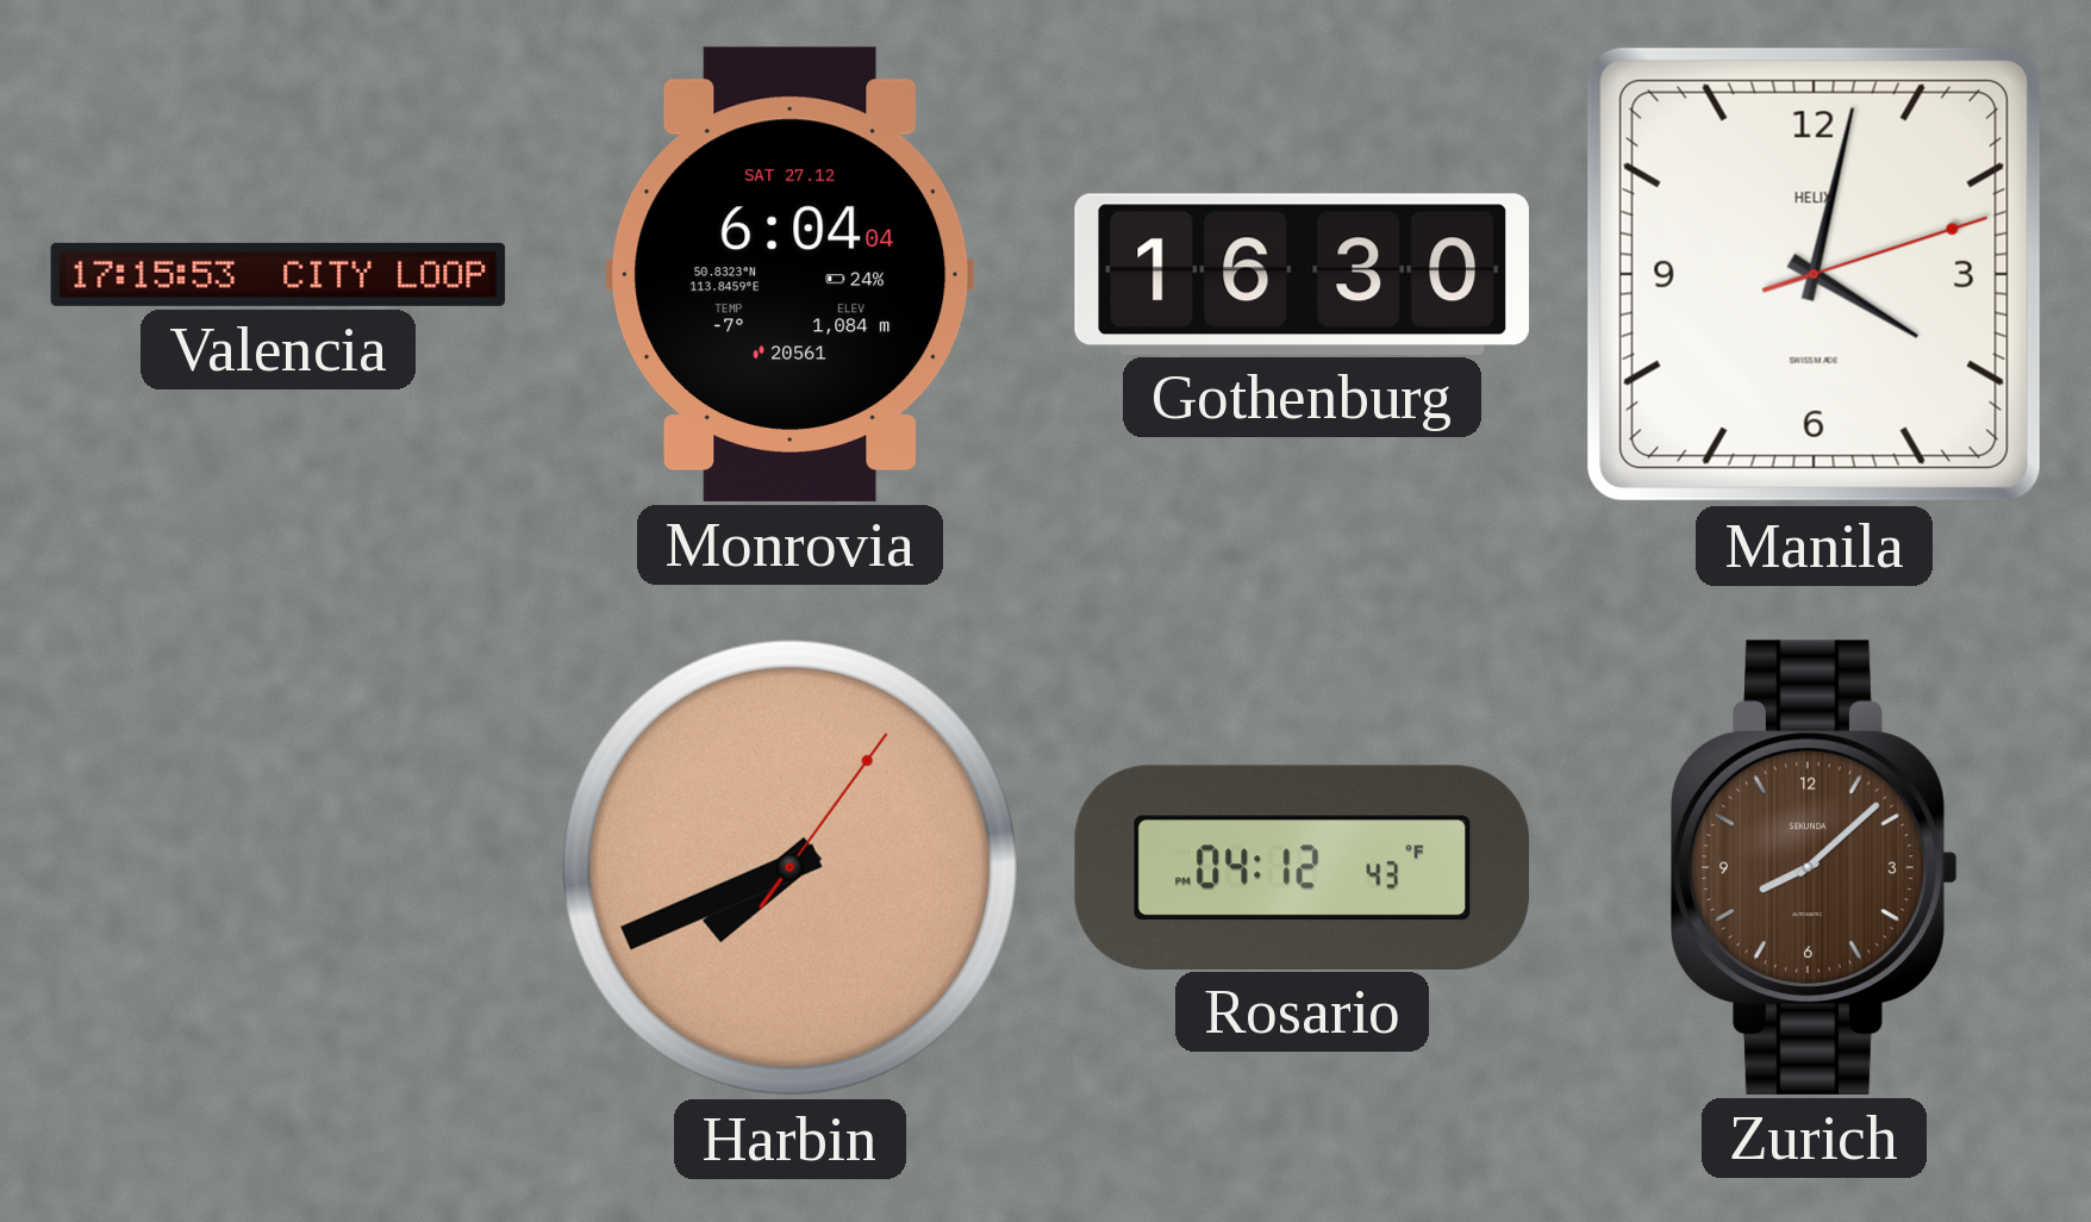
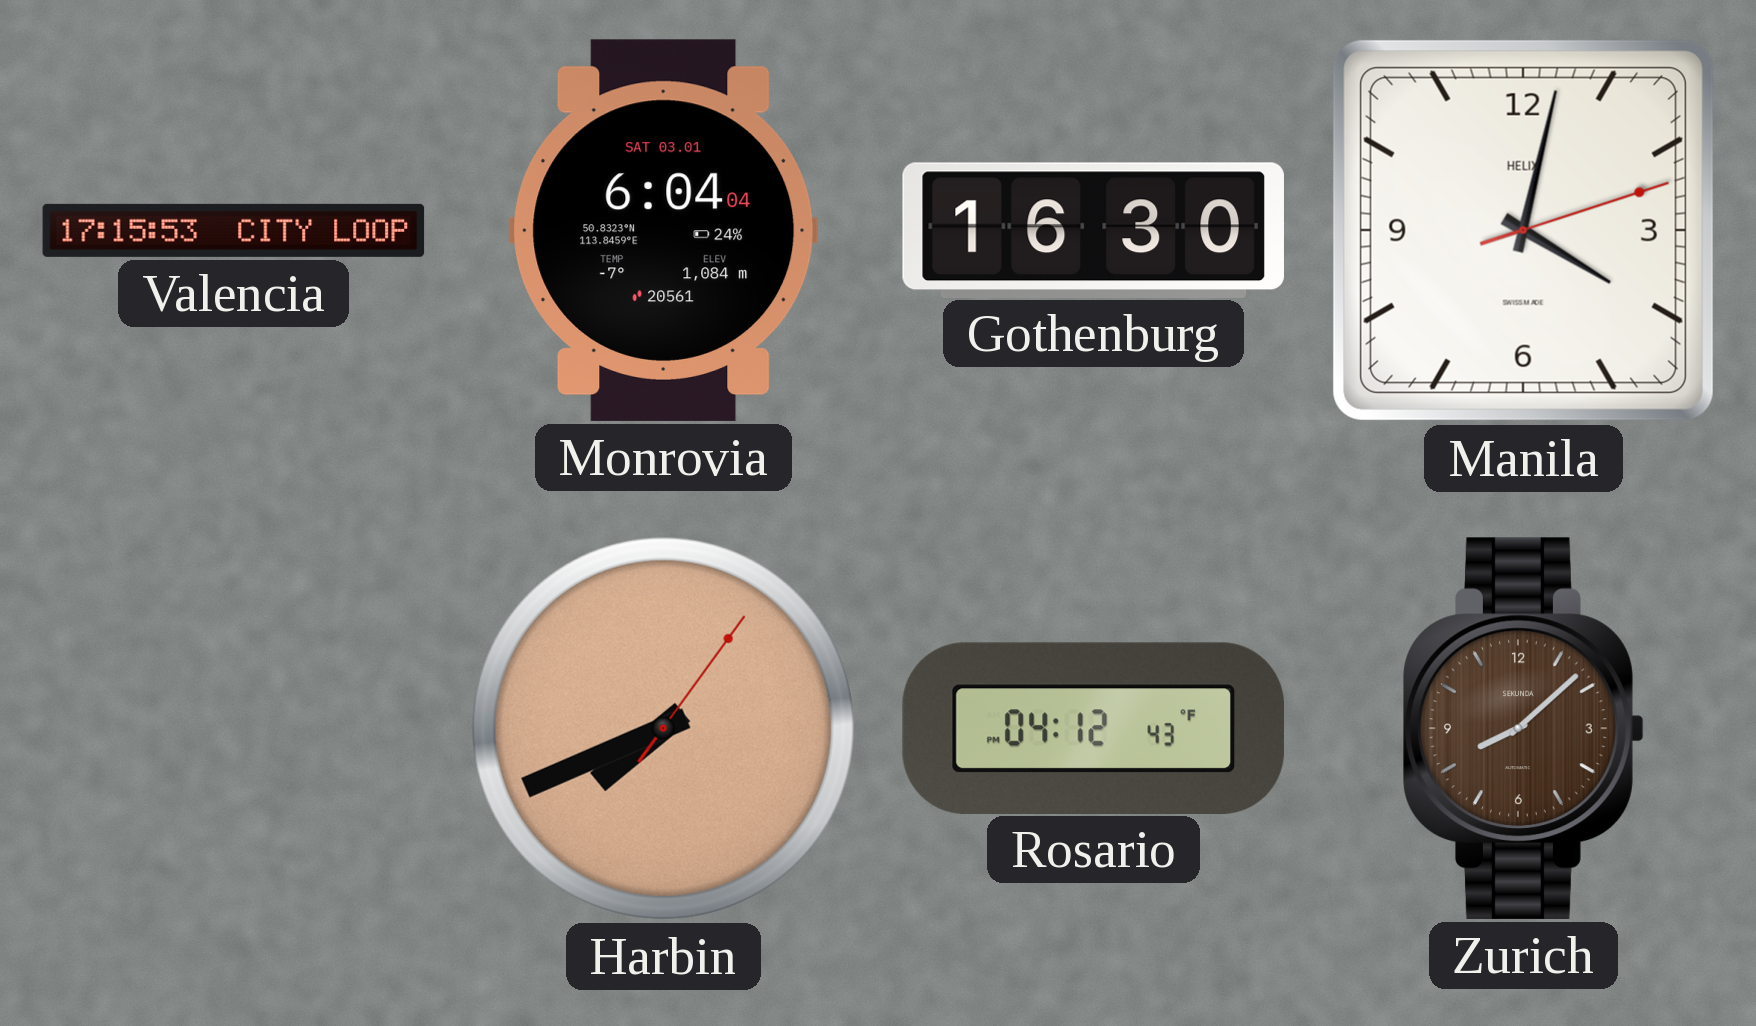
Monrovia date: SAT 27.12 -> SAT 03.01 (664, 230)
